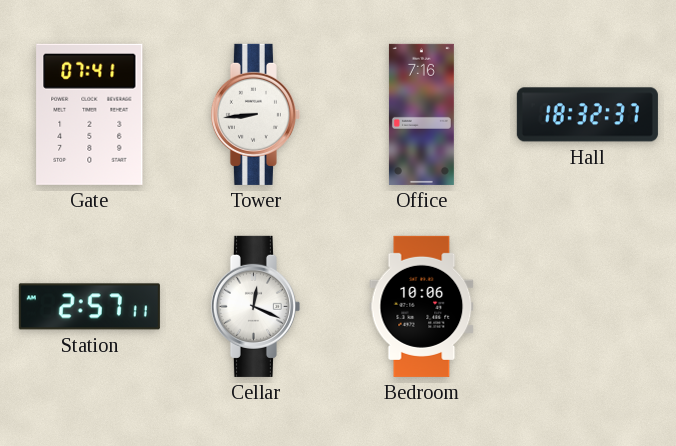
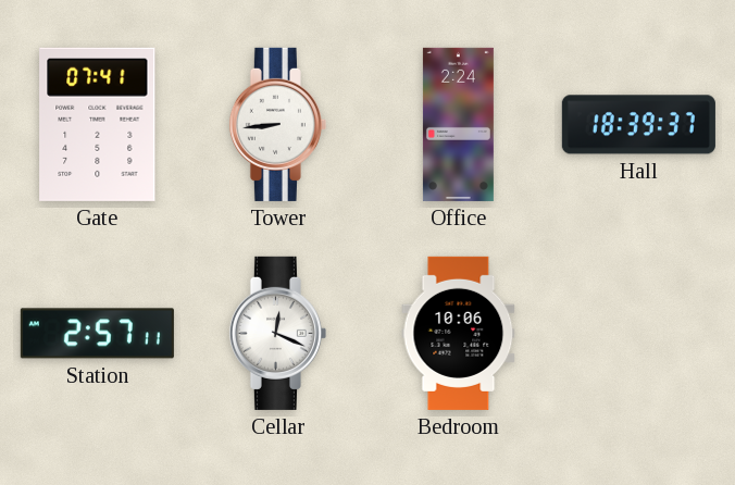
Office: 7:16 -> 2:24 (458, 124)
Hall: 18:32 -> 18:39 (638, 125)
